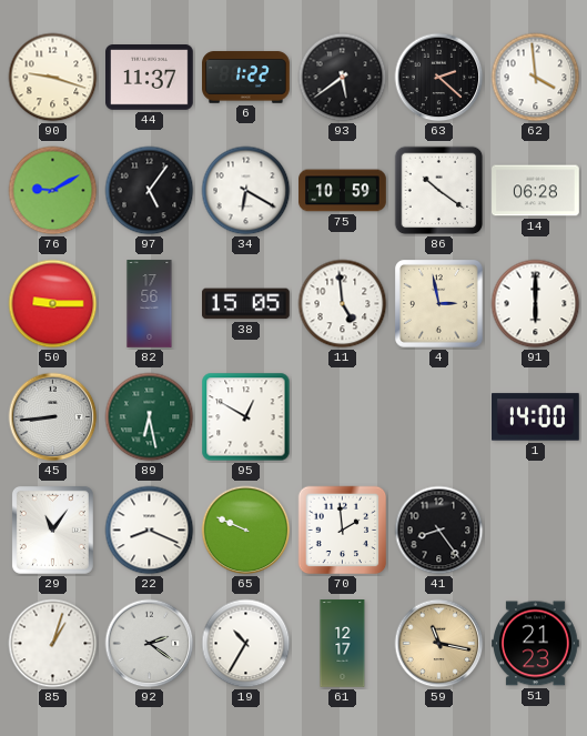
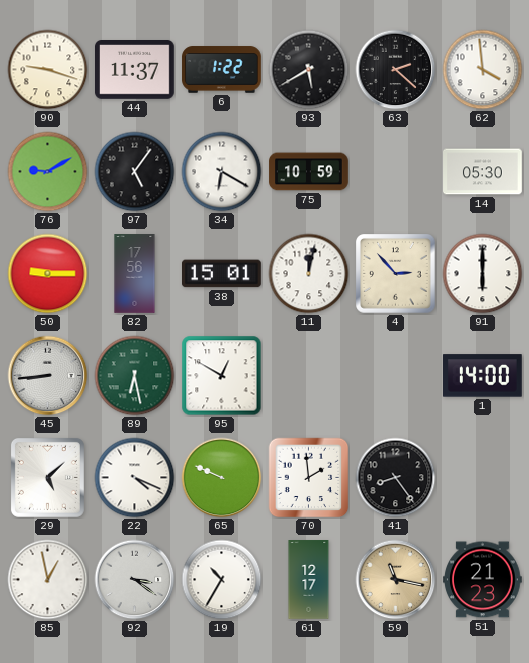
93: 5:39 -> 5:40 (309, 70)
86: 10:21 -> none (439, 191)
14: 06:28 -> 05:30 (483, 172)
38: 15:05 -> 15:01 (222, 274)
11: 4:59 -> 12:02 (309, 274)
4: 2:58 -> 2:53 (396, 274)
29: 11:06 -> 5:08 (47, 477)
22: 8:19 -> 4:19 (135, 478)
85: 1:03 -> 12:58 (48, 580)
92: 2:21 -> 3:21 (135, 580)
